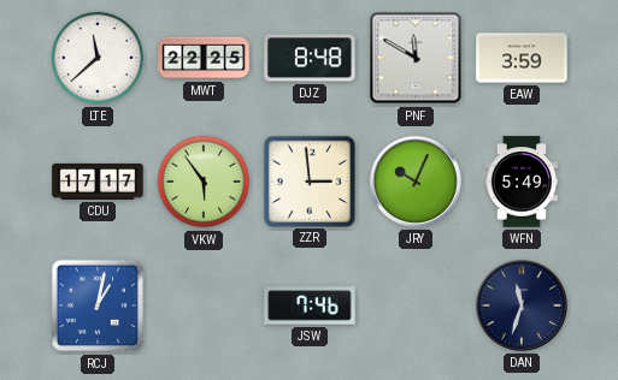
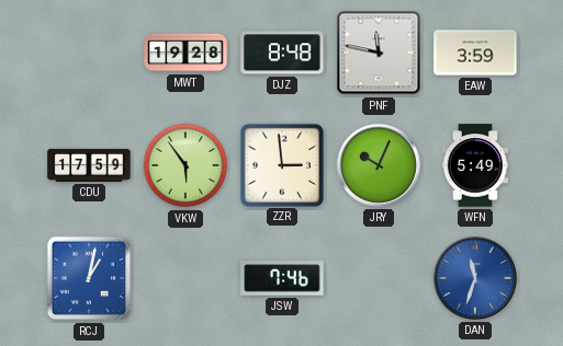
LTE: 11:38 -> none (98, 58)
MWT: 22:25 -> 19:28 (185, 53)
PNF: 11:50 -> 11:47 (379, 53)
CDU: 17:17 -> 17:59 (89, 165)
DAN dial: navy -> blue (475, 278)
